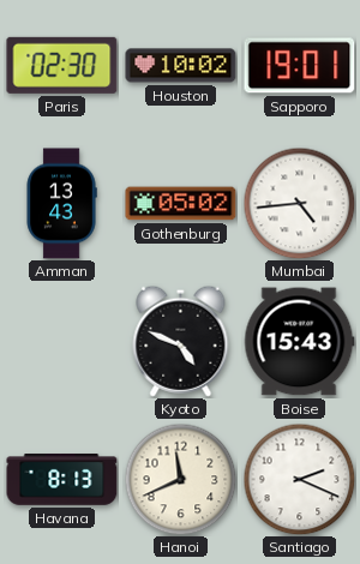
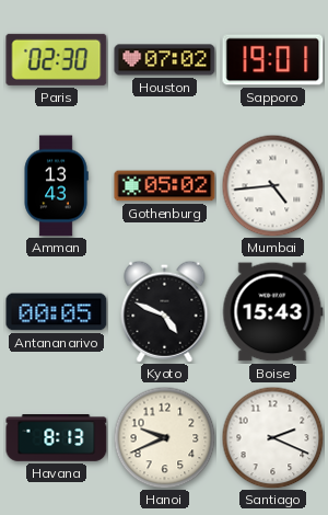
Houston: 10:02 -> 07:02 (165, 60)
Antananarivo: none -> 00:05 (57, 312)
Hanoi: 11:41 -> 9:41 (164, 437)
